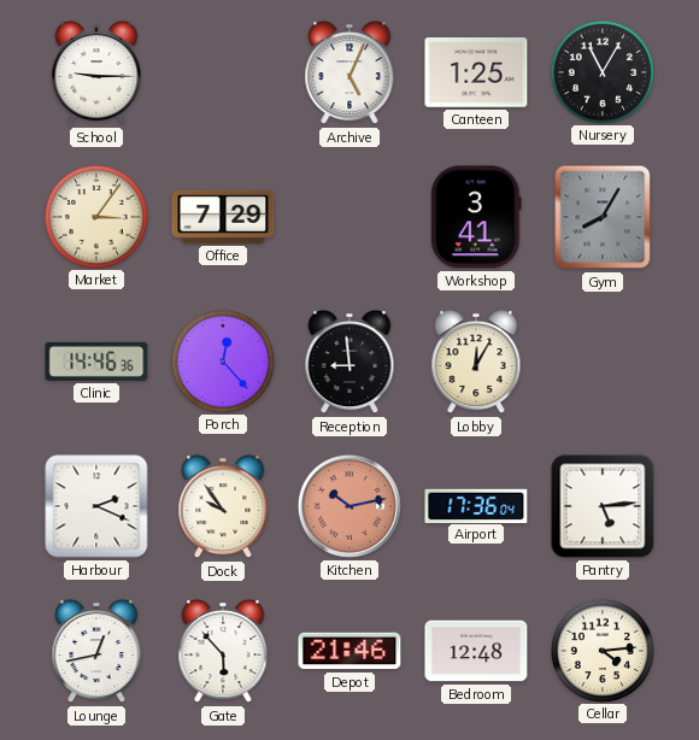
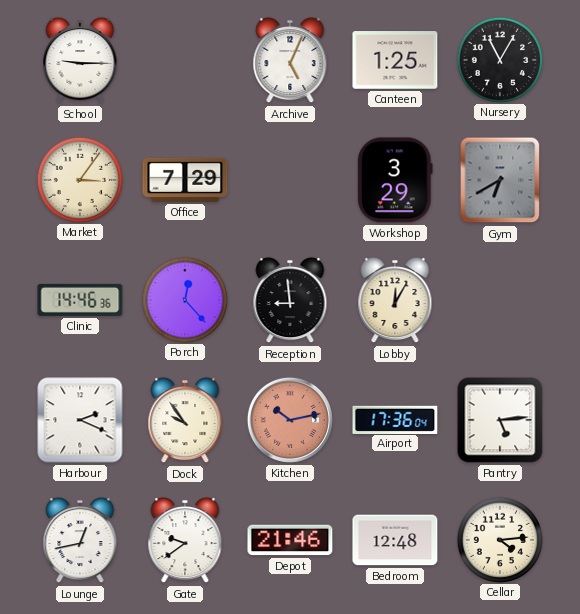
Workshop: 3:41 -> 3:29 (395, 180)
Gym: 8:05 -> 6:40 (500, 180)
Gate: 5:53 -> 9:39 (185, 540)
